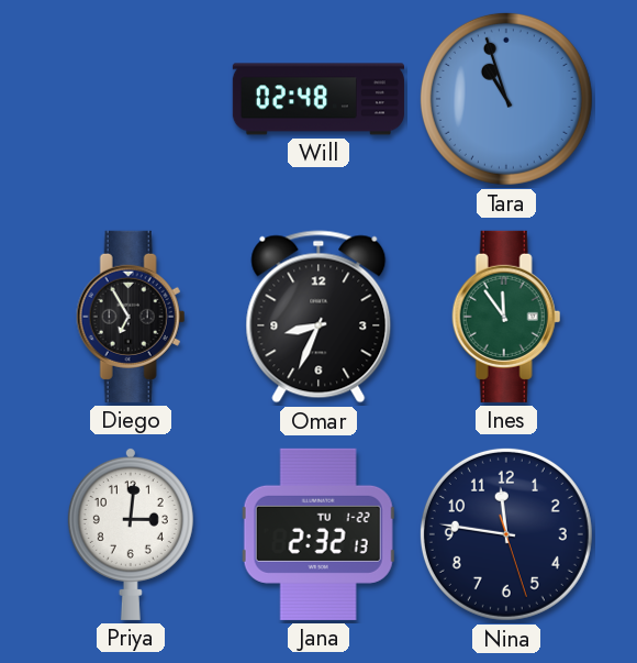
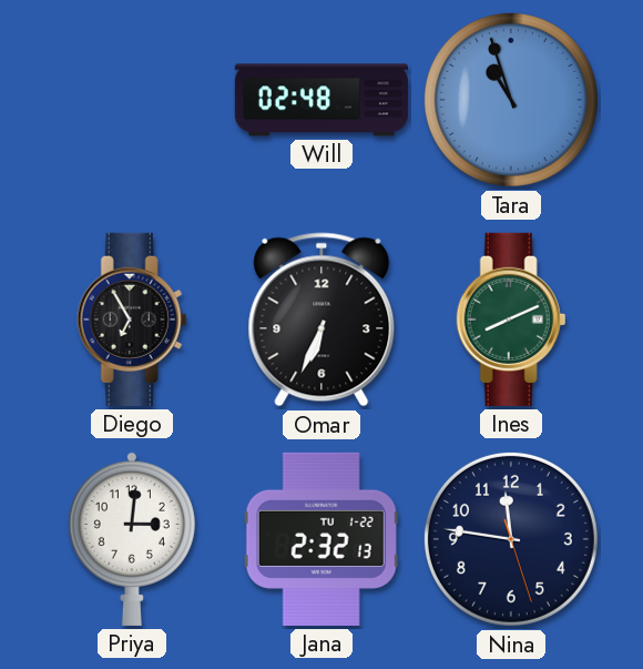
Omar: 8:34 -> 6:34 (321, 320)
Ines: 11:54 -> 8:11 (511, 320)
